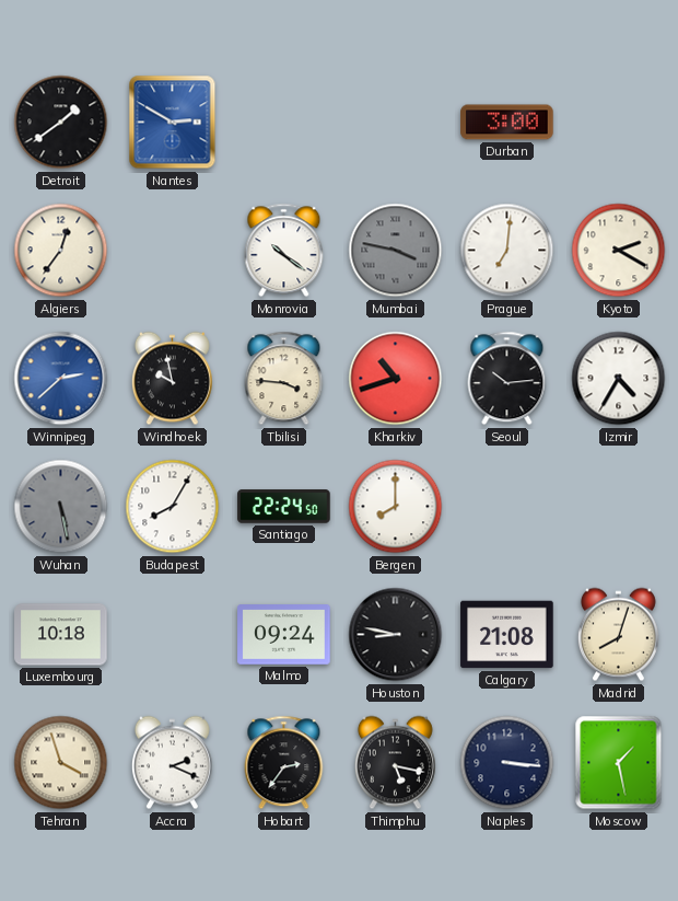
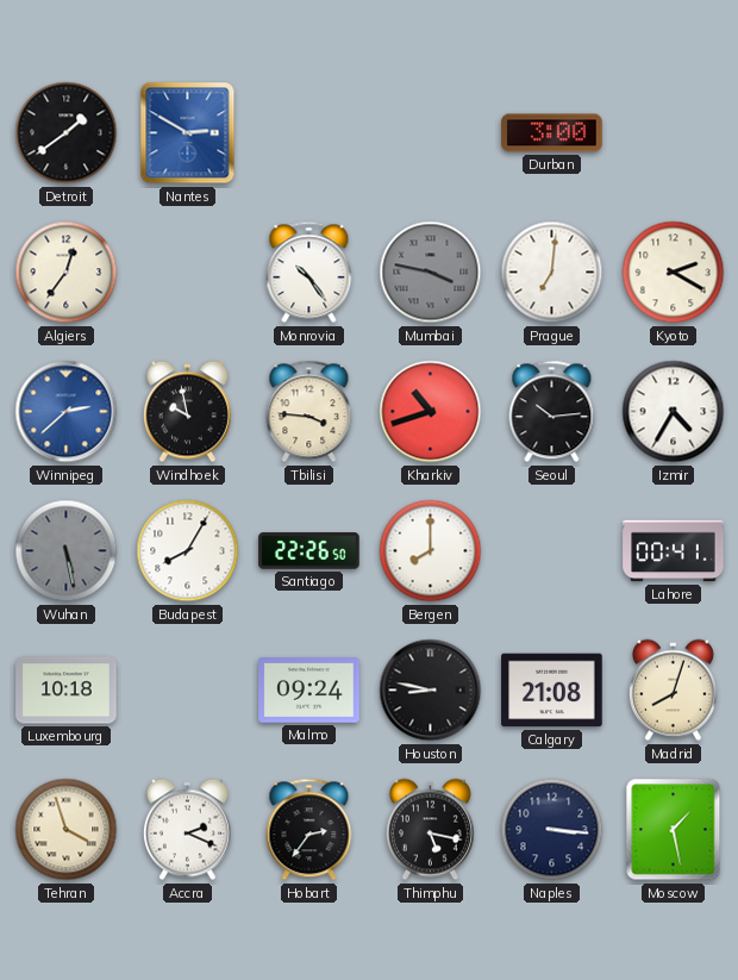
Monrovia: 10:21 -> 10:24 (309, 273)
Santiago: 22:24 -> 22:26 (309, 551)
Lahore: none -> 00:41 (674, 551)
